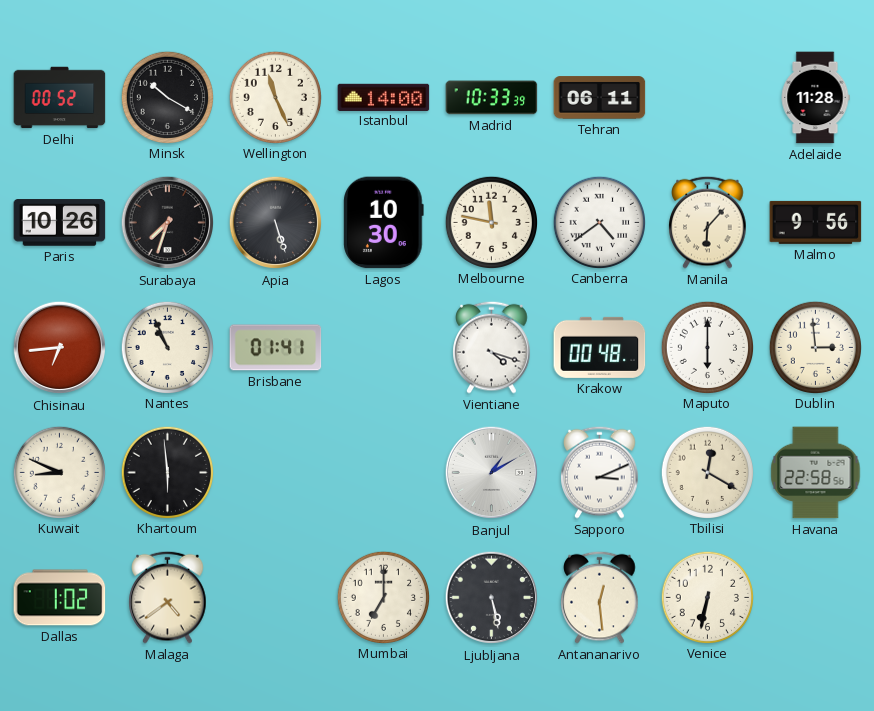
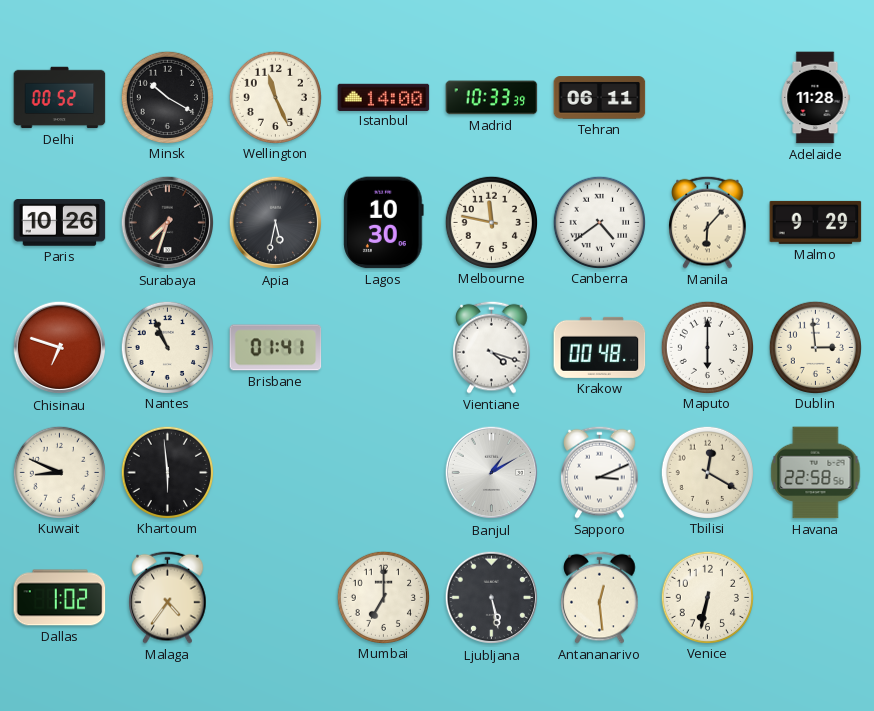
Apia: 5:27 -> 5:32 (276, 223)
Malmo: 9:56 -> 9:29 (816, 222)
Chisinau: 6:44 -> 6:48 (60, 348)
Malaga: 4:39 -> 4:36 (168, 597)
